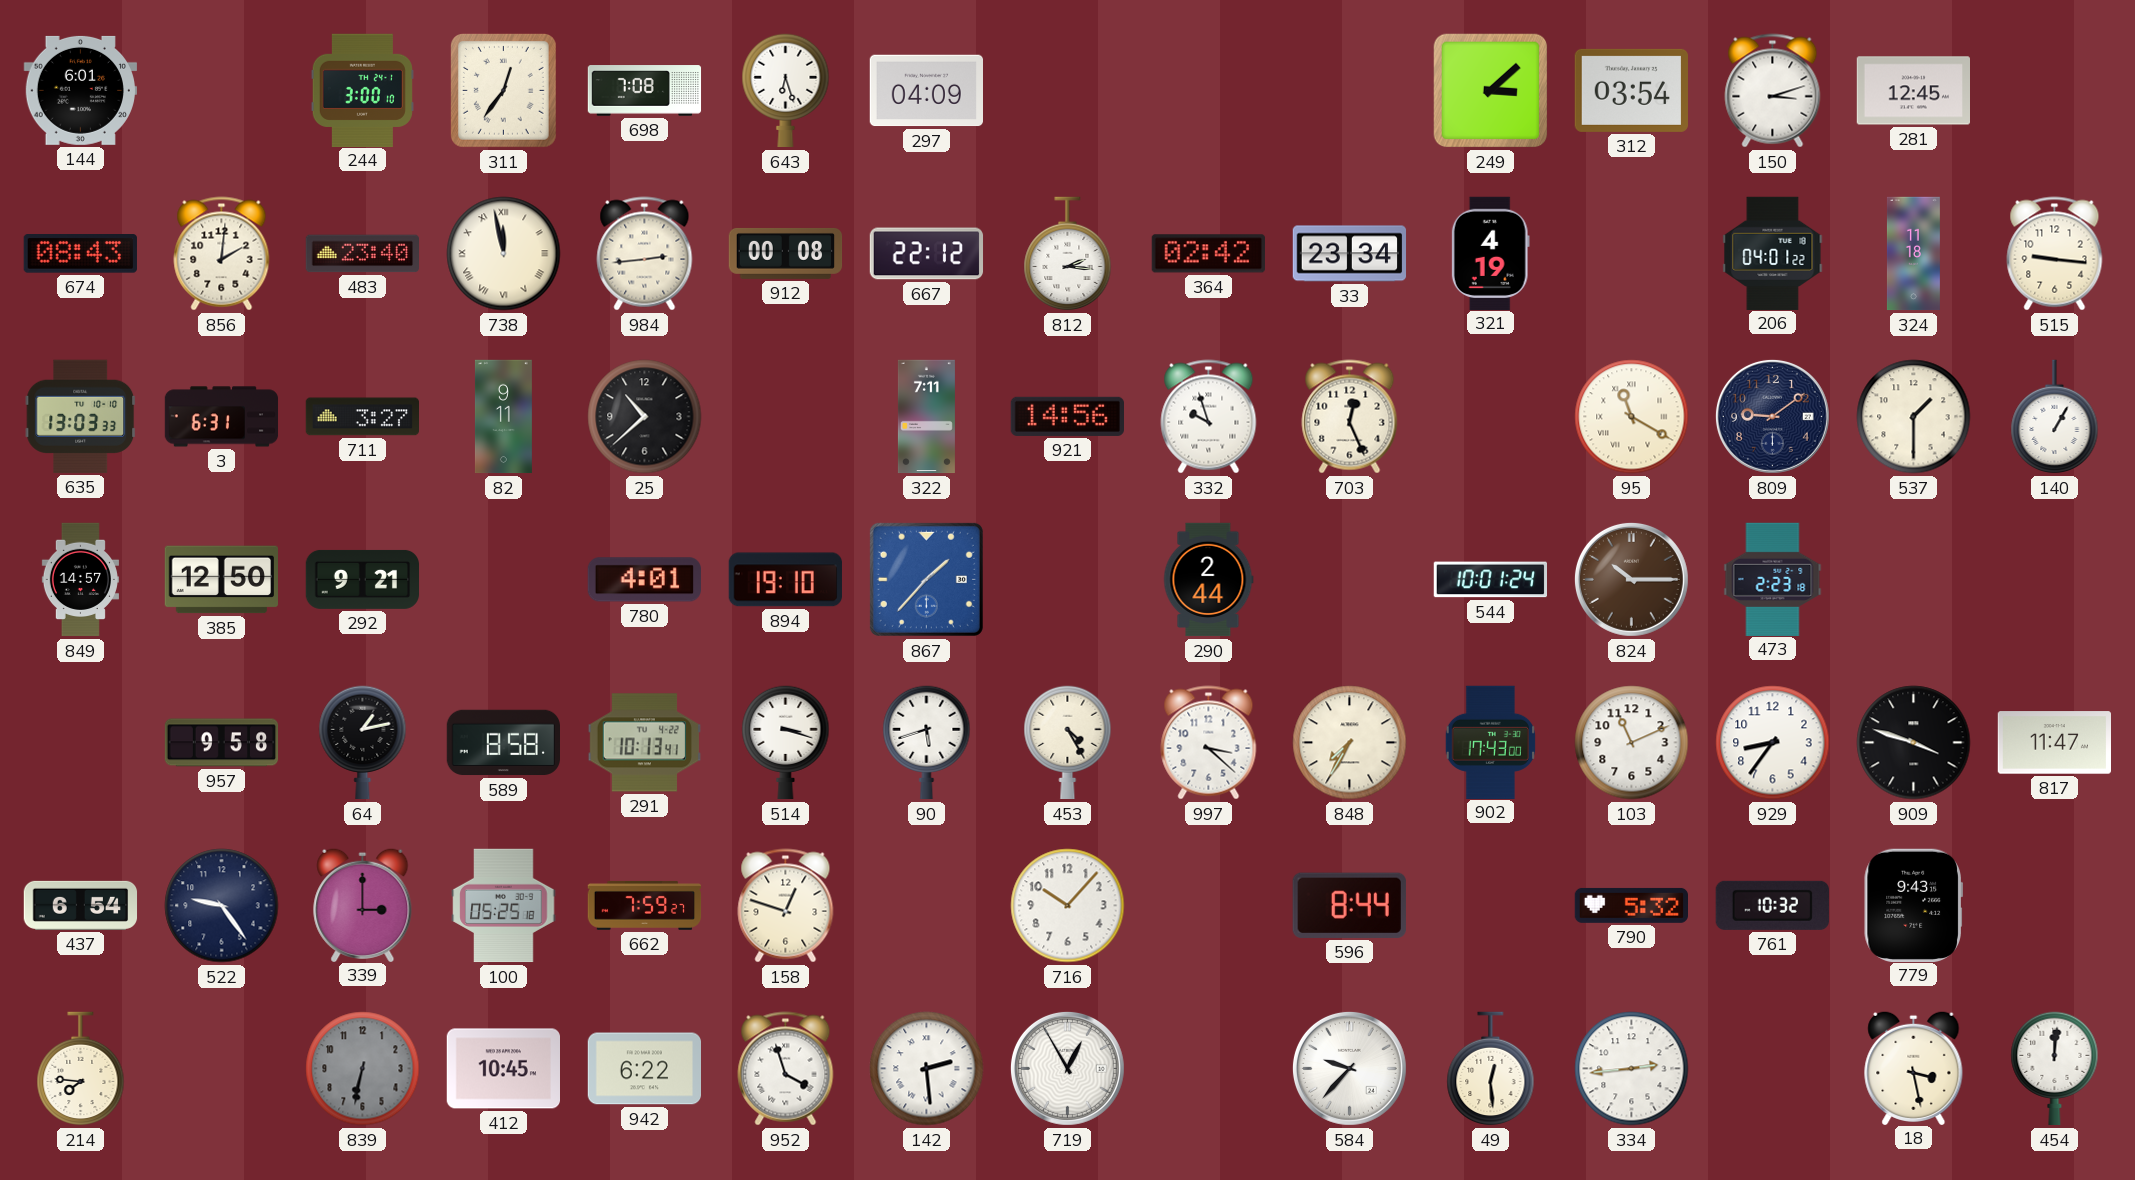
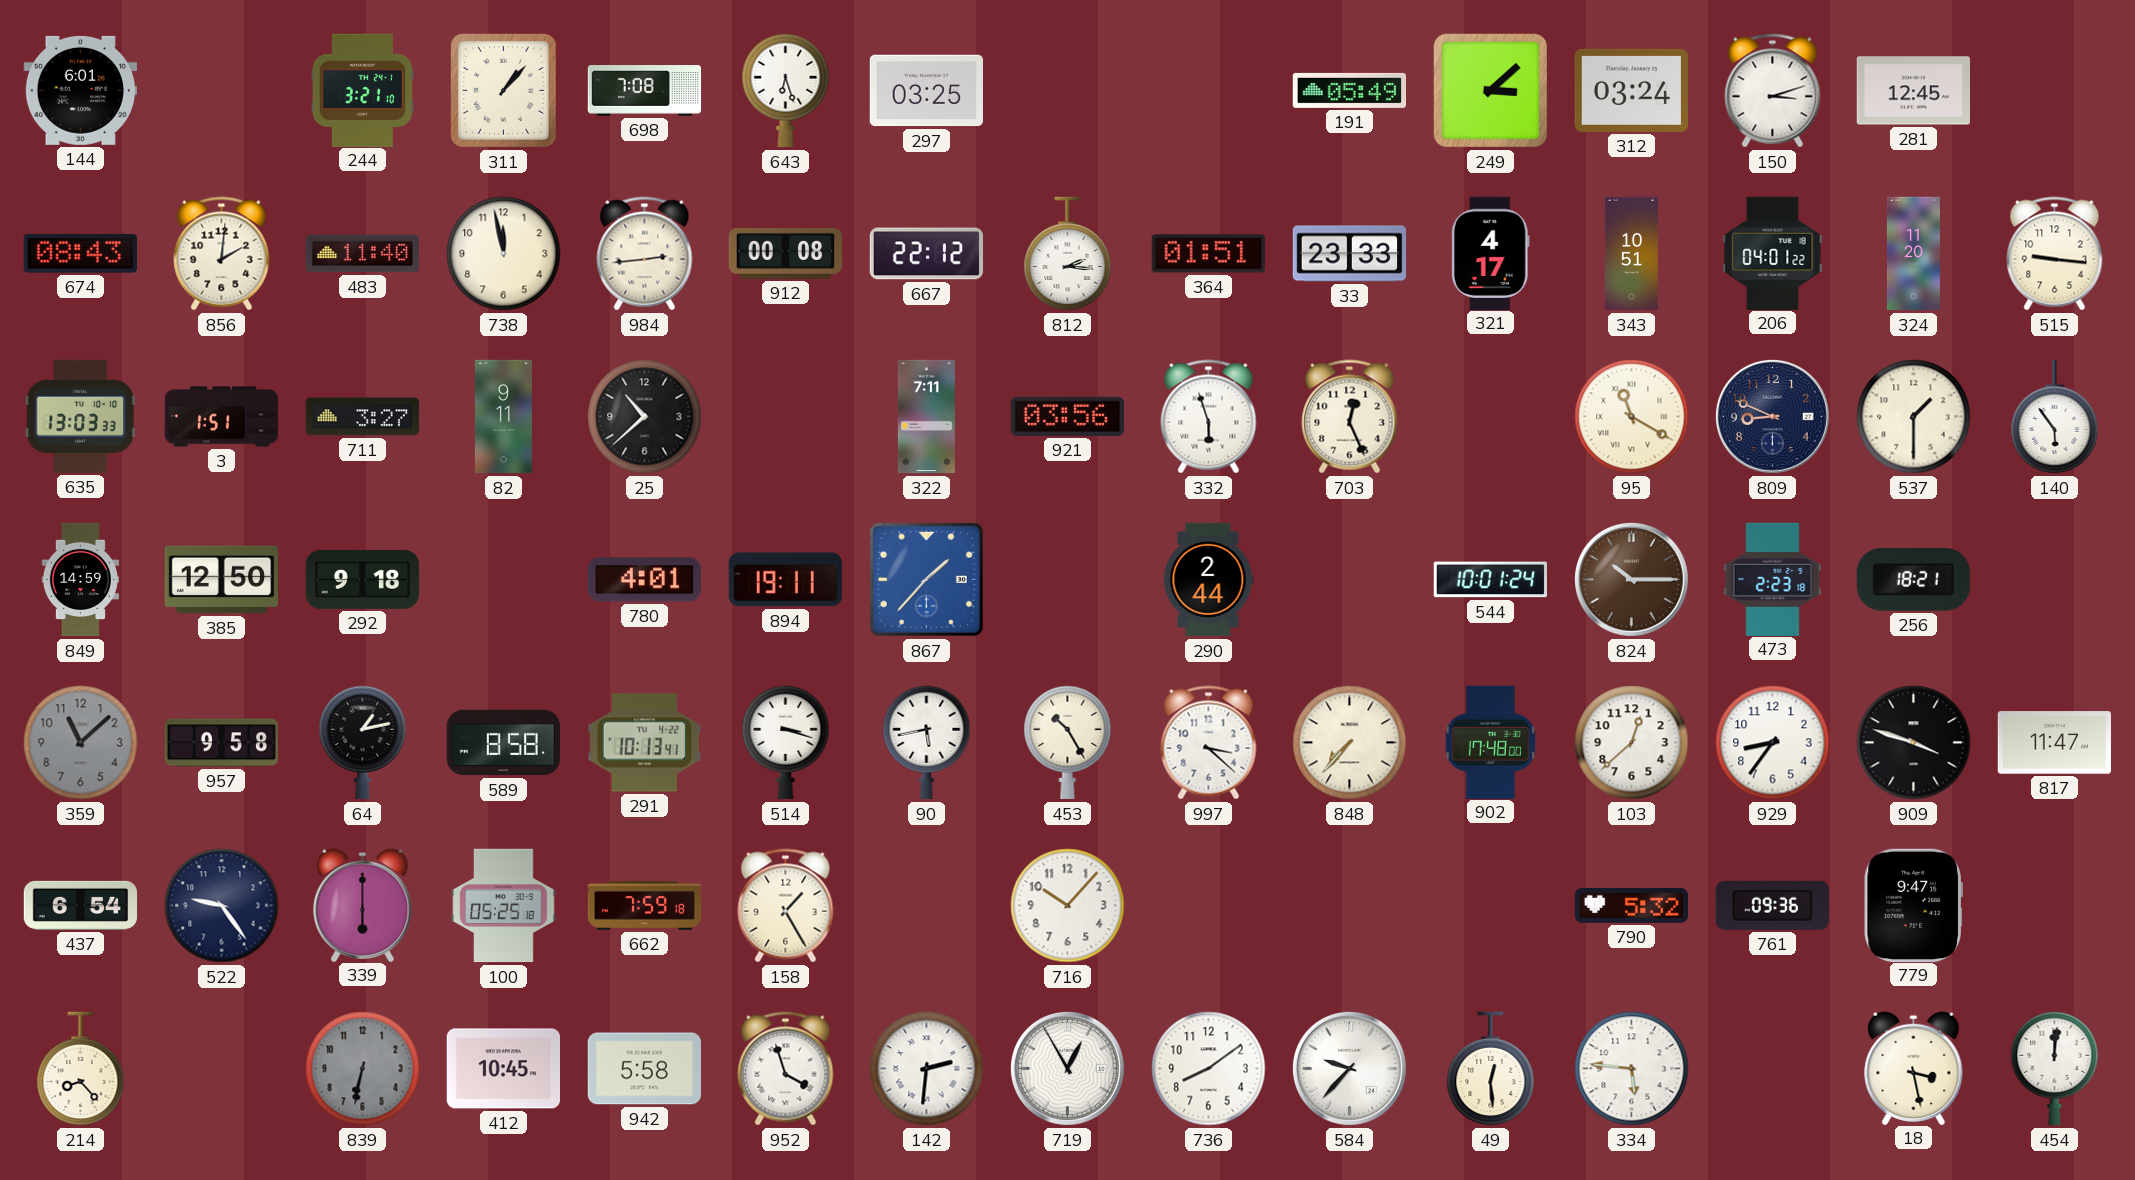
244: 3:00 -> 3:21 (362, 90)
311: 12:36 -> 1:07 (503, 90)
297: 04:09 -> 03:25 (926, 91)
191: none -> 05:49 (1349, 90)
312: 03:54 -> 03:24 (1631, 90)
483: 23:40 -> 11:40 (362, 254)
738 numerals: Roman -> Arabic (504, 254)
364: 02:42 -> 01:51 (1208, 254)
33: 23:34 -> 23:33 (1350, 254)
321: 4:19 -> 4:17 (1490, 253)
343: none -> 10:51 (1631, 254)
324: 11:18 -> 11:20 (1913, 254)
3: 6:31 -> 1:51 (222, 417)
921: 14:56 -> 03:56 (1067, 416)
332: 9:57 -> 5:57 (1209, 417)
809: 9:09 -> 8:49 (1772, 416)
140: 1:05 -> 5:54 (2055, 417)
849: 14:57 -> 14:59 (80, 580)
292: 9:21 -> 9:18 (363, 579)
894: 19:10 -> 19:11 (785, 580)
256: none -> 18:21 (1913, 580)
359: none -> 11:08 (81, 743)
90: 5:42 -> 5:43 (927, 743)
453: 4:25 -> 10:25 (1068, 743)
848: 7:35 -> 7:37 (1350, 743)
902: 17:43 -> 17:48 (1490, 742)
103: 11:11 -> 12:38 (1632, 743)
339: 3:00 -> 6:00 (363, 904)
662: 7:59:27 -> 7:59:18 (645, 905)
158: 12:48 -> 1:25 (786, 906)
596: 8:44 -> none (1349, 905)
761: 10:32 -> 09:36 (1772, 905)
779: 9:43 -> 9:47 (1913, 905)
214: 7:46 -> 8:23 (81, 1069)
942: 6:22 -> 5:58 (644, 1069)
142: 2:29 -> 2:31 (927, 1069)
736: none -> 8:09 (1209, 1069)
334: 2:44 -> 5:46 (1632, 1069)
